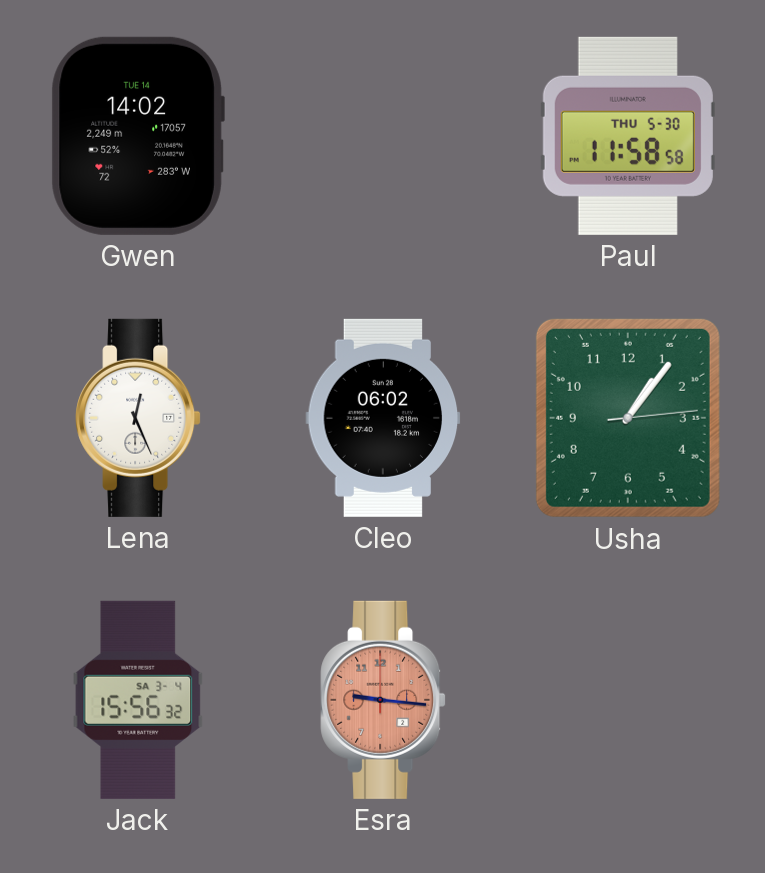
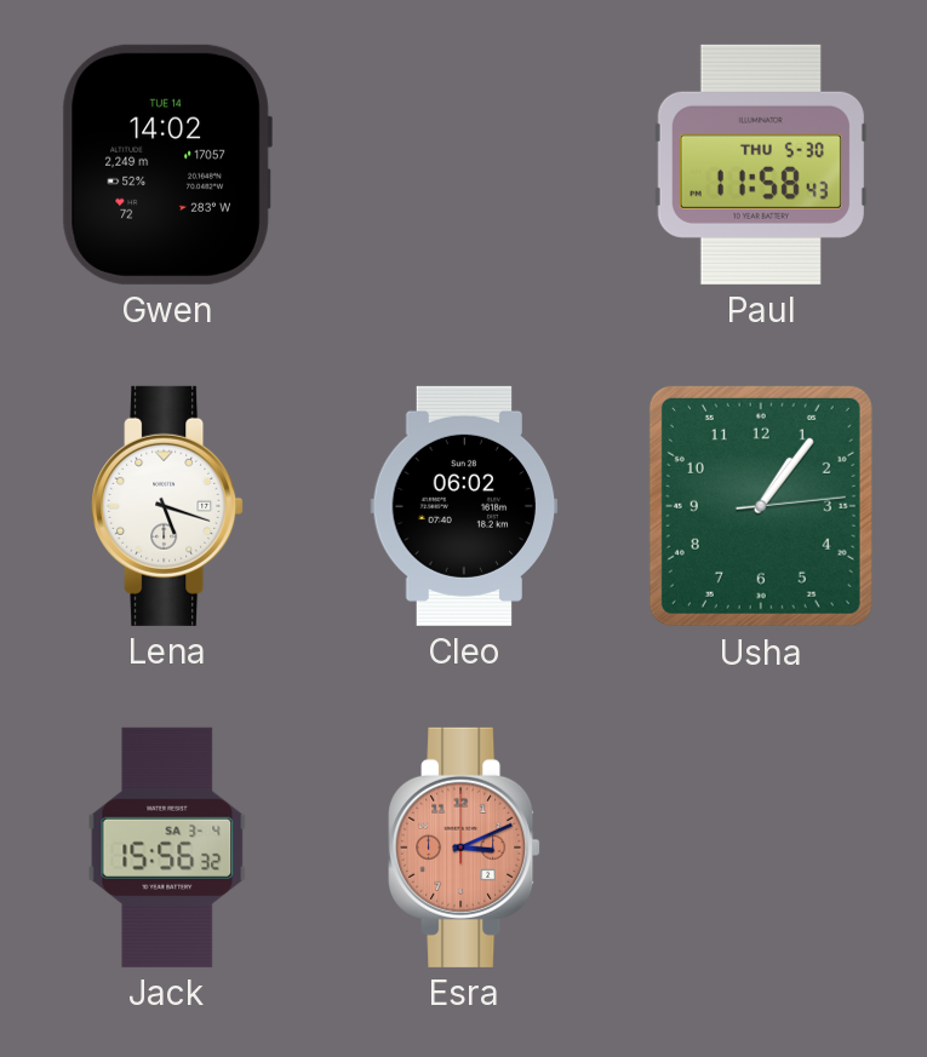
Paul: 11:58:58 -> 11:58:43 (761, 165)
Lena: 12:26 -> 5:18 (167, 506)
Esra: 9:16 -> 3:11 (464, 848)
